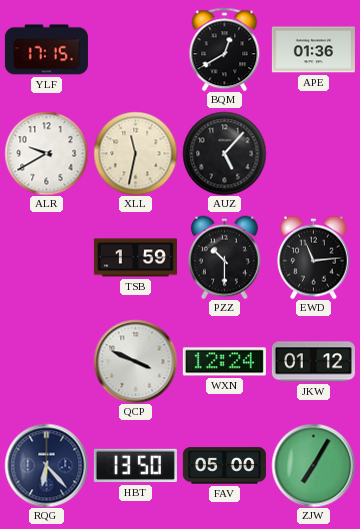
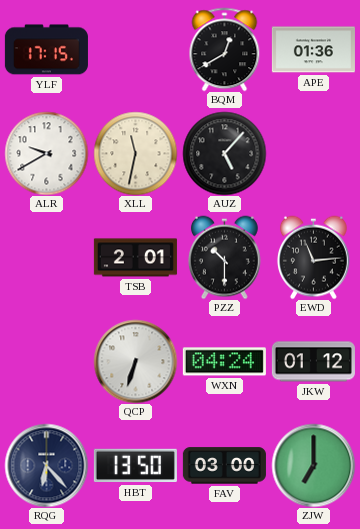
TSB: 1:59 -> 2:01 (135, 258)
QCP: 3:49 -> 6:33 (135, 361)
WXN: 12:24 -> 04:24 (224, 362)
FAV: 05:00 -> 03:00 (224, 466)
ZJW: 7:05 -> 7:00 (313, 465)
